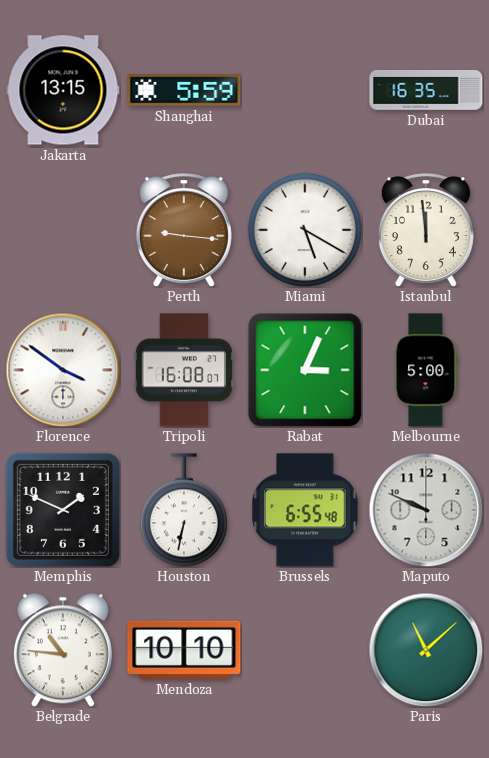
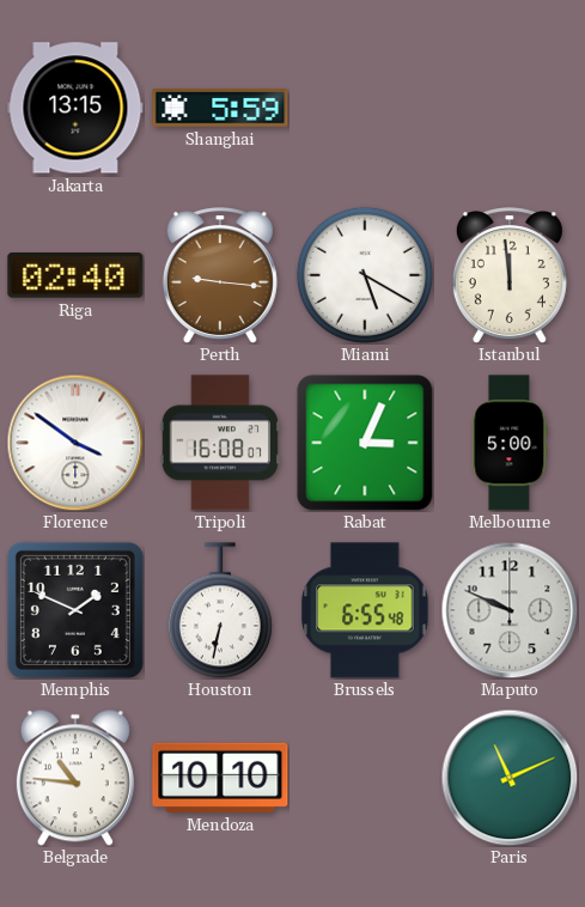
Dubai: 16:35 -> none (426, 91)
Riga: none -> 02:40 (75, 276)
Paris: 11:08 -> 11:11 (510, 778)
